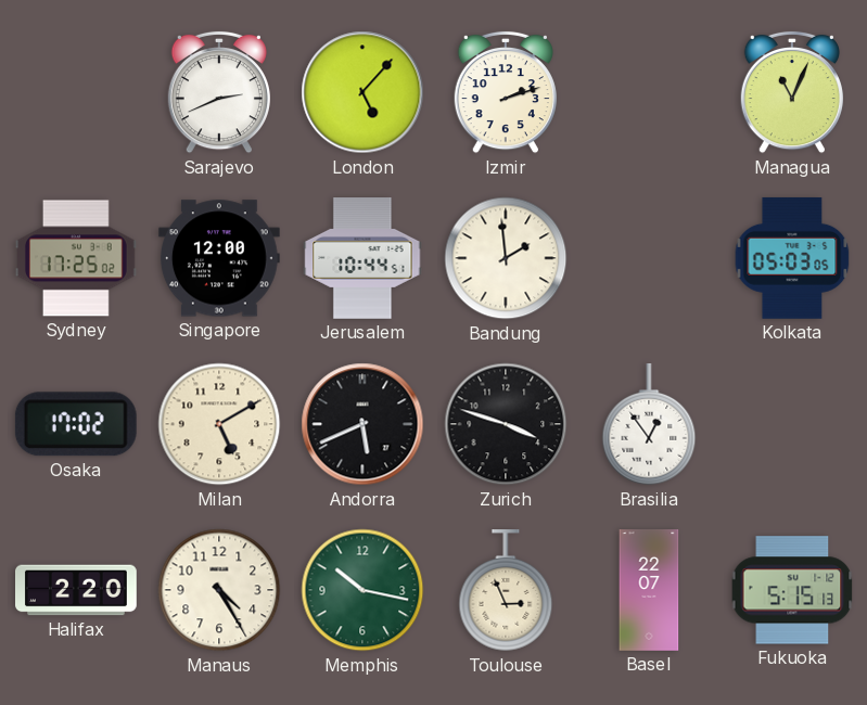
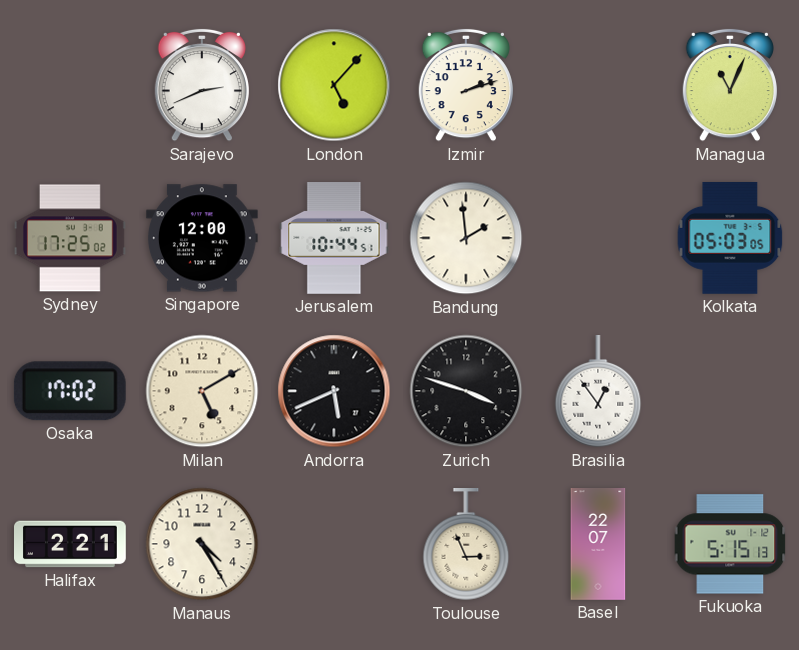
Halifax: 2:20 -> 2:21 (71, 544)
Memphis: 10:17 -> none (362, 590)
